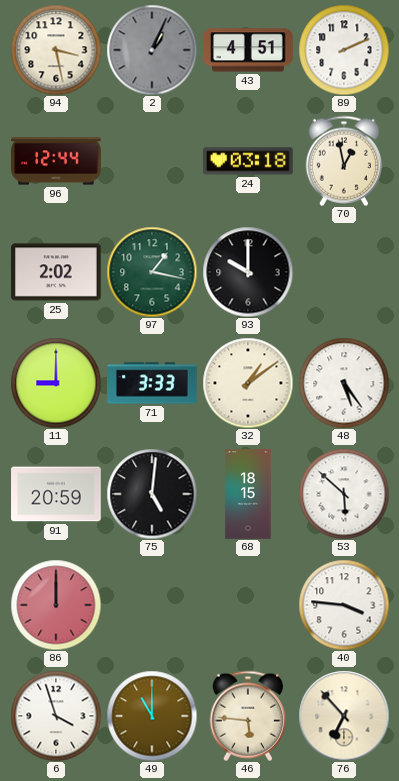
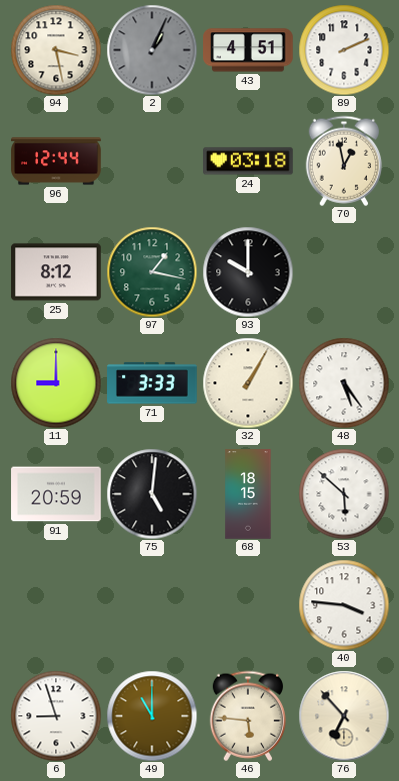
25: 2:02 -> 8:12 (56, 272)
32: 1:09 -> 1:05 (248, 383)
86: 12:00 -> none (56, 605)
6: 3:57 -> 8:57 (56, 716)
